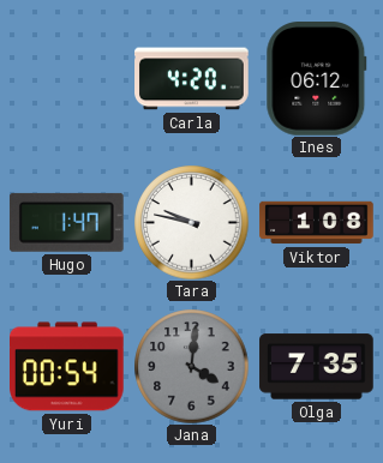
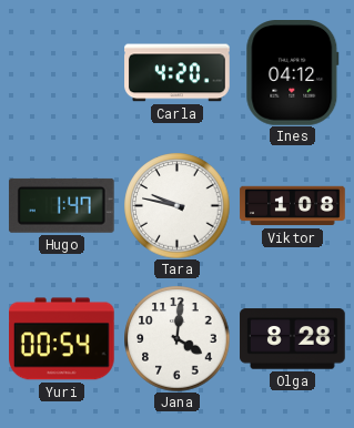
Ines: 06:12 -> 04:12 (293, 73)
Jana dial: grey -> white (176, 338)
Olga: 7:35 -> 8:28 (293, 339)
